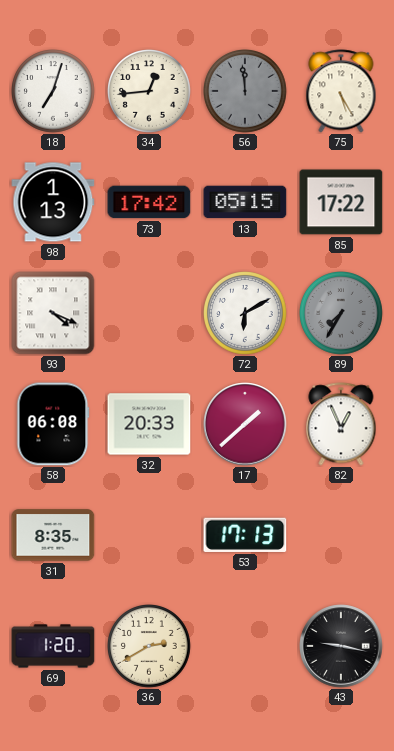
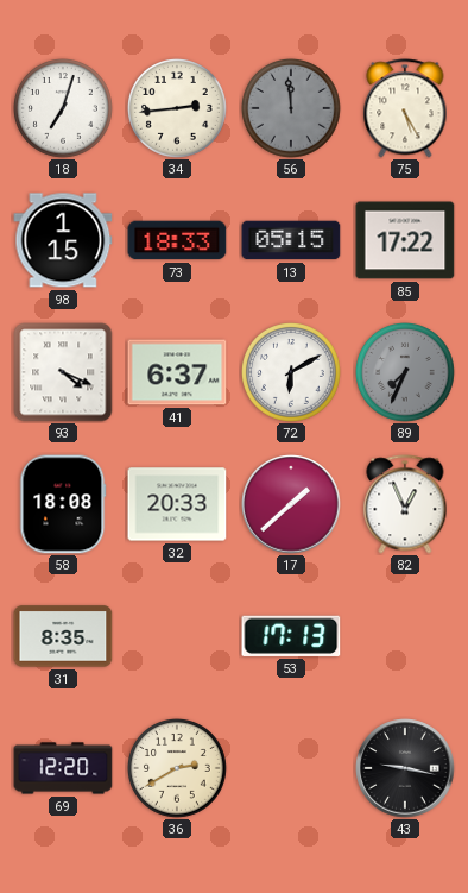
34: 12:44 -> 2:44 (178, 109)
98: 1:13 -> 1:15 (63, 240)
73: 17:42 -> 18:33 (177, 240)
41: none -> 6:37 (177, 372)
89: 7:35 -> 7:34 (406, 373)
58: 06:08 -> 18:08 (63, 504)
69: 1:20 -> 12:20 (63, 768)
